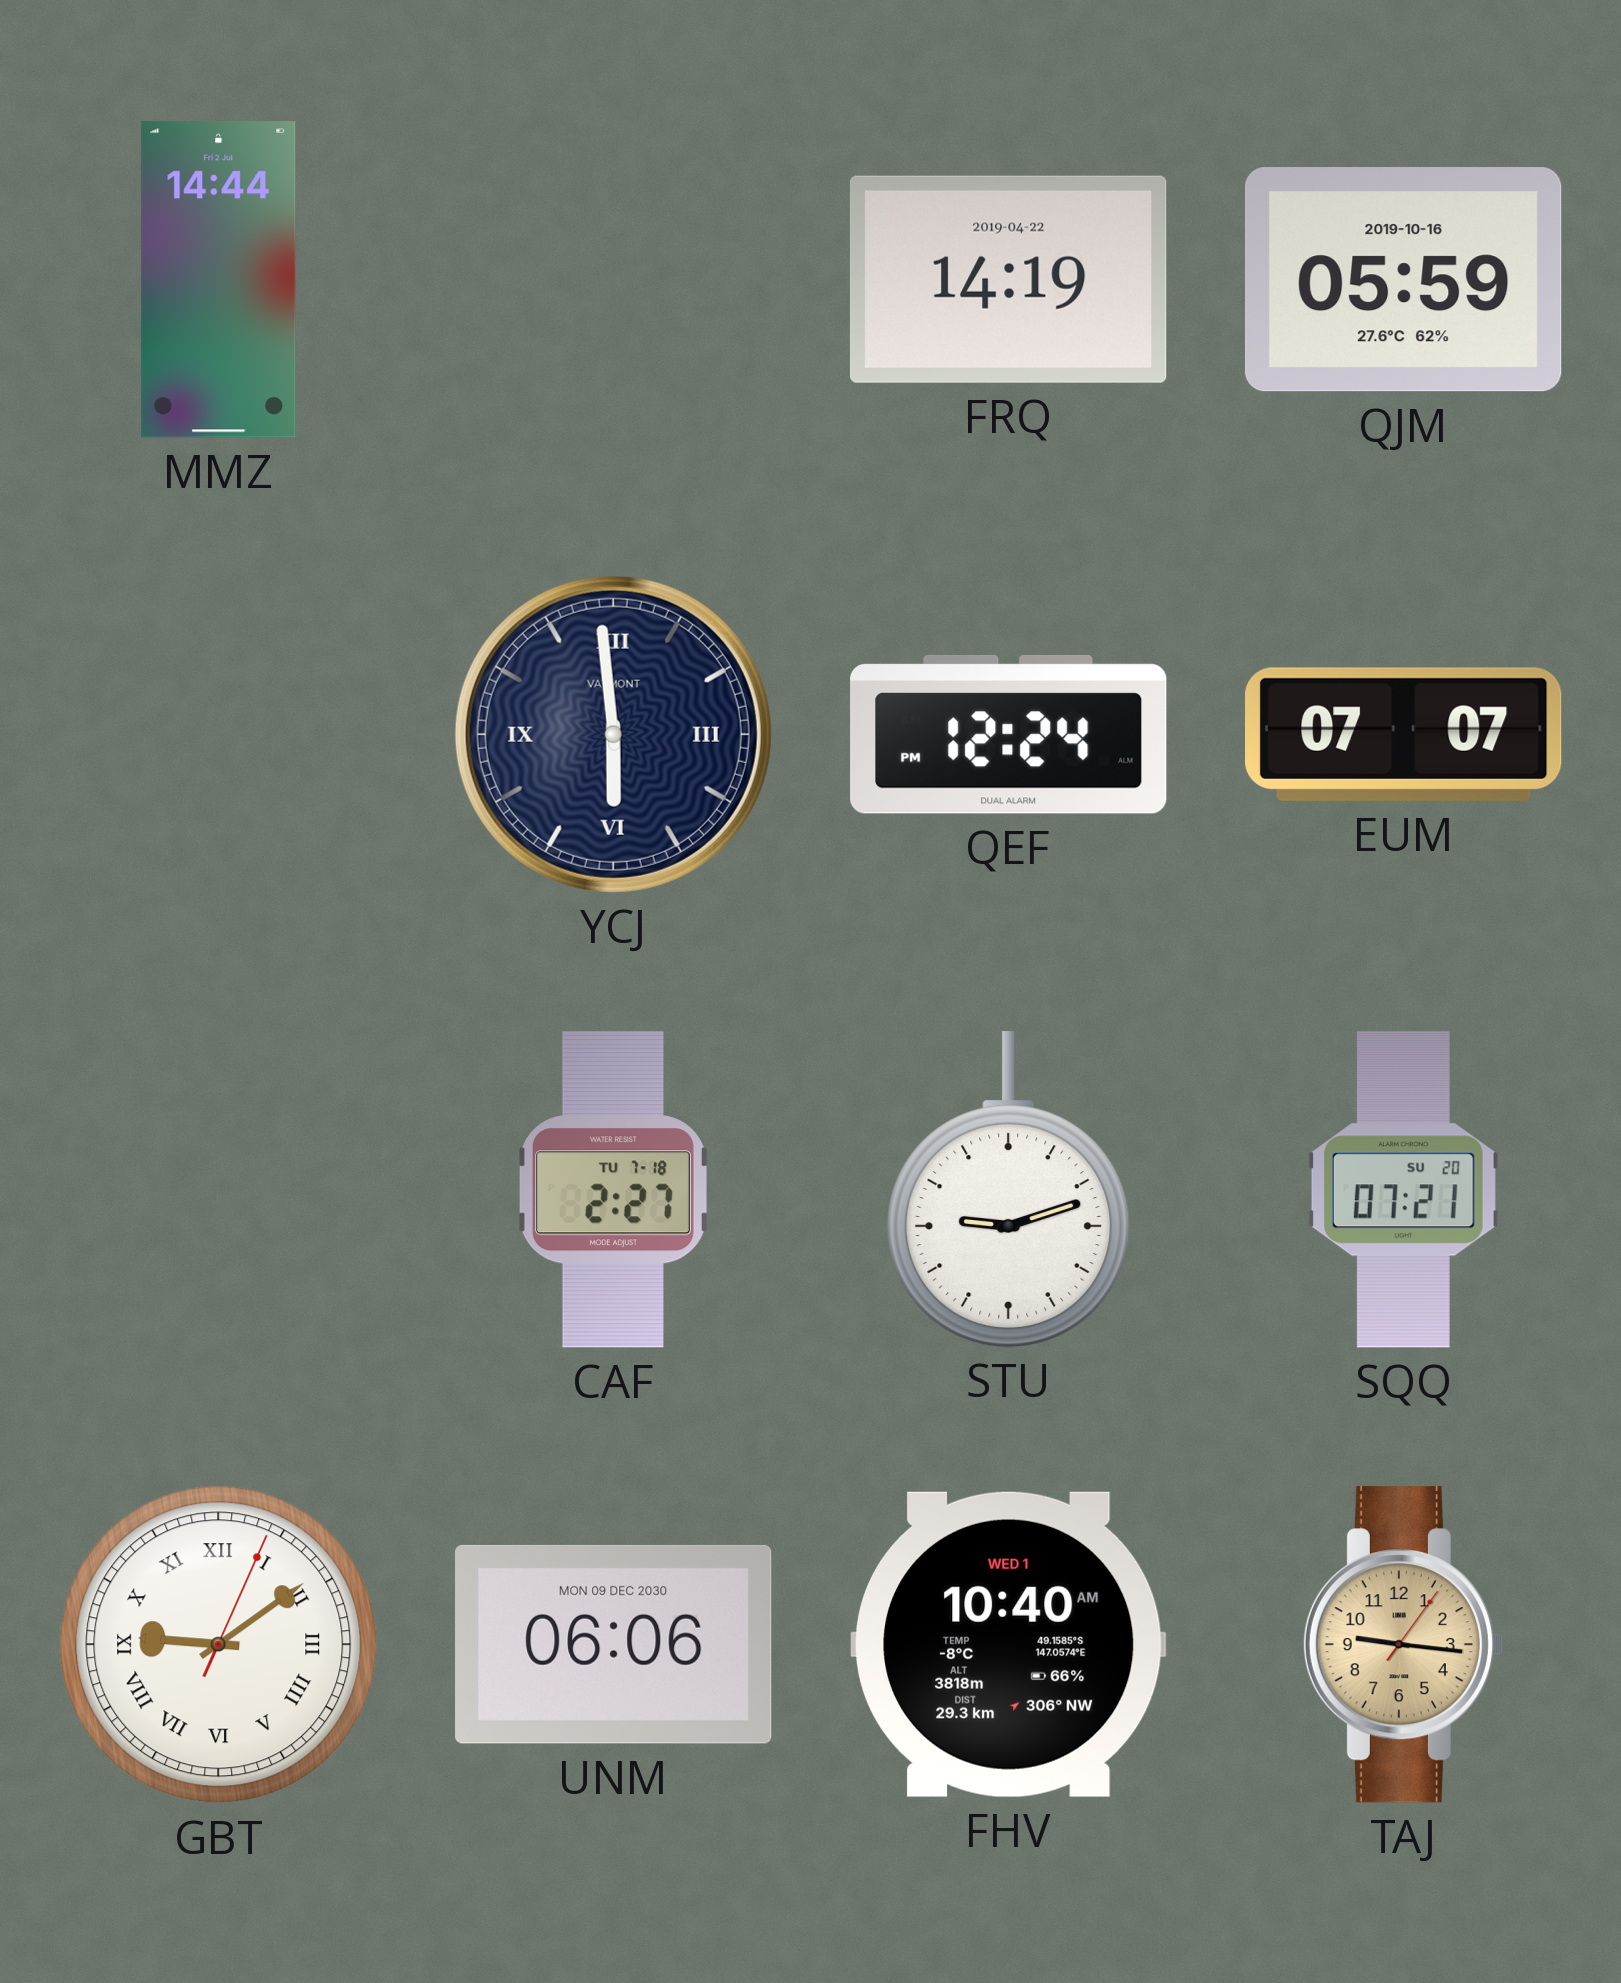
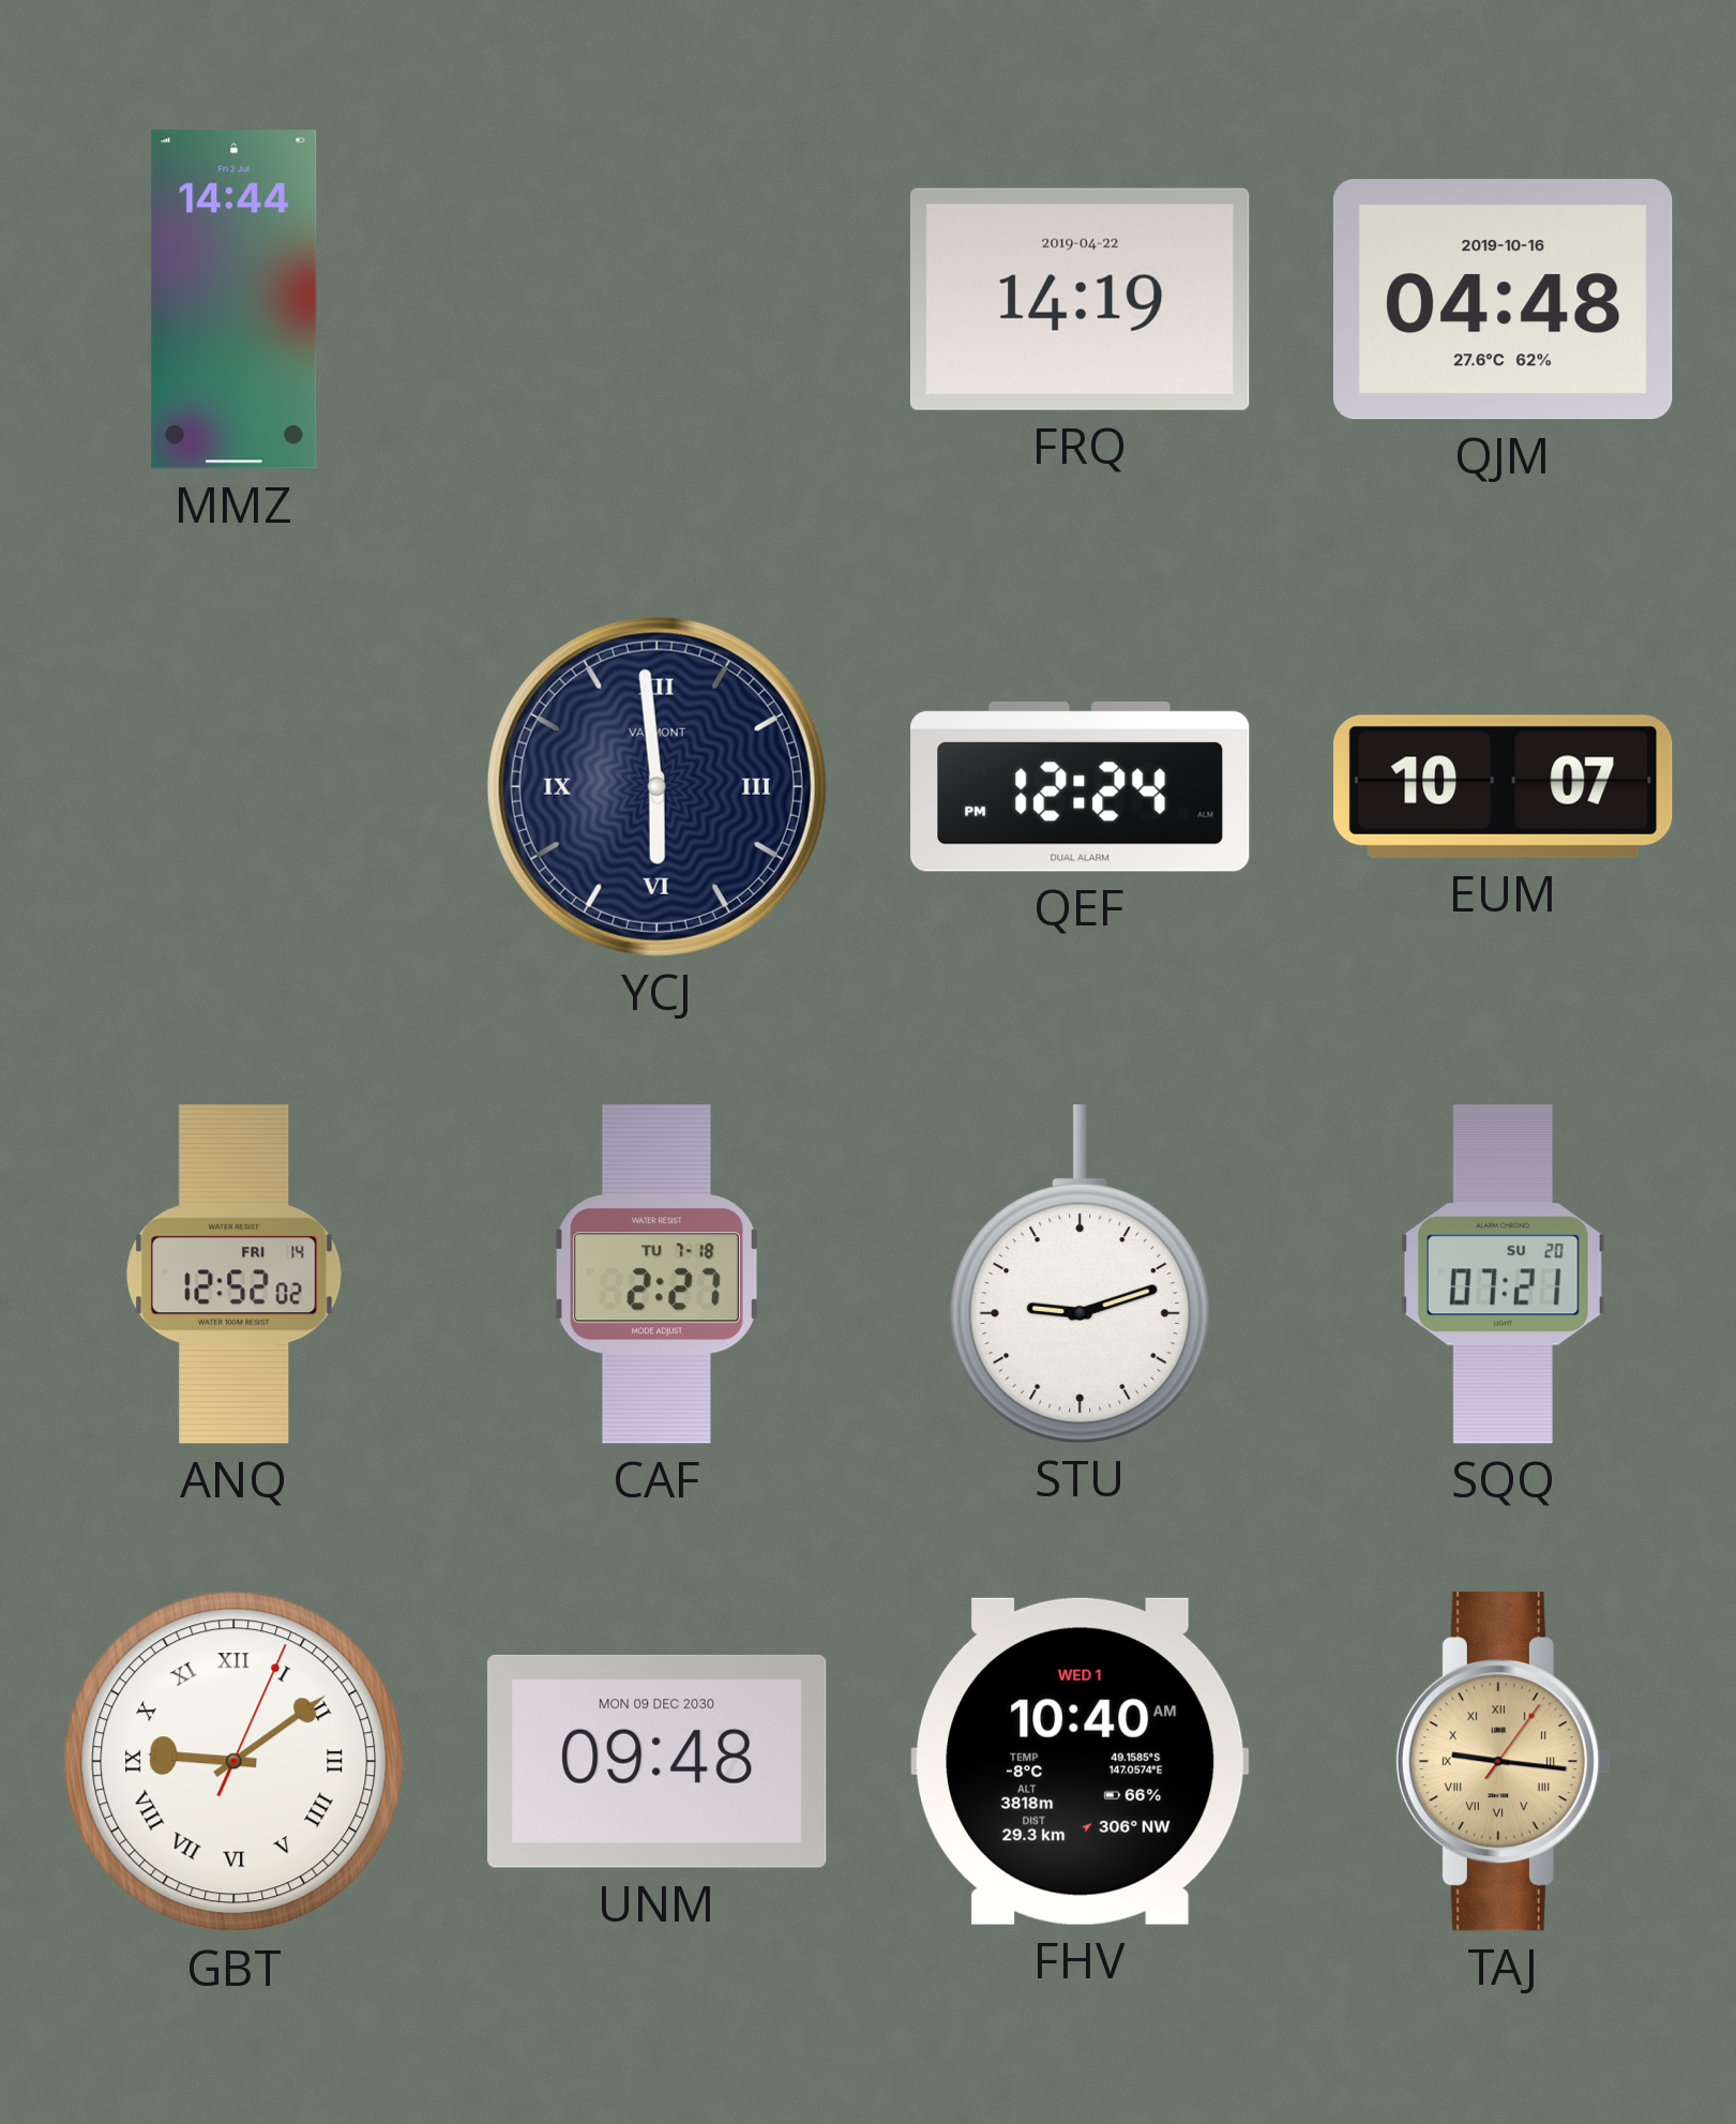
QJM: 05:59 -> 04:48 (1503, 300)
EUM: 07:07 -> 10:07 (1504, 786)
ANQ: none -> 12:52 (235, 1275)
UNM: 06:06 -> 09:48 (658, 1761)
TAJ numerals: Arabic -> Roman (1503, 1762)
